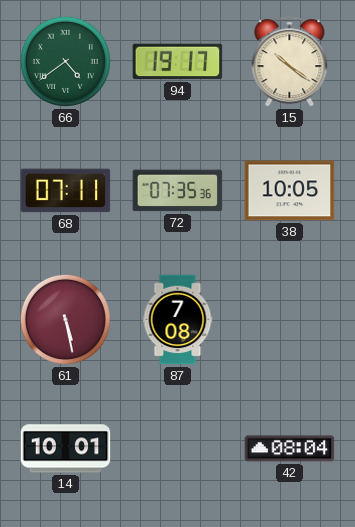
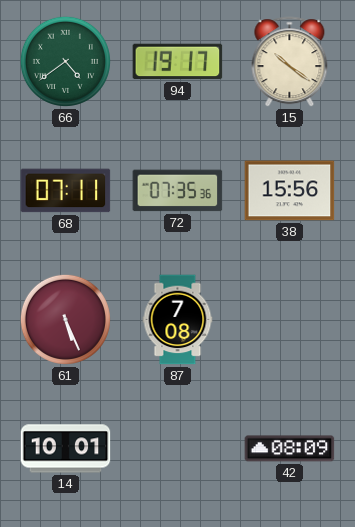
38: 10:05 -> 15:56 (290, 191)
61: 5:28 -> 5:26 (65, 319)
42: 08:04 -> 08:09 (290, 449)
